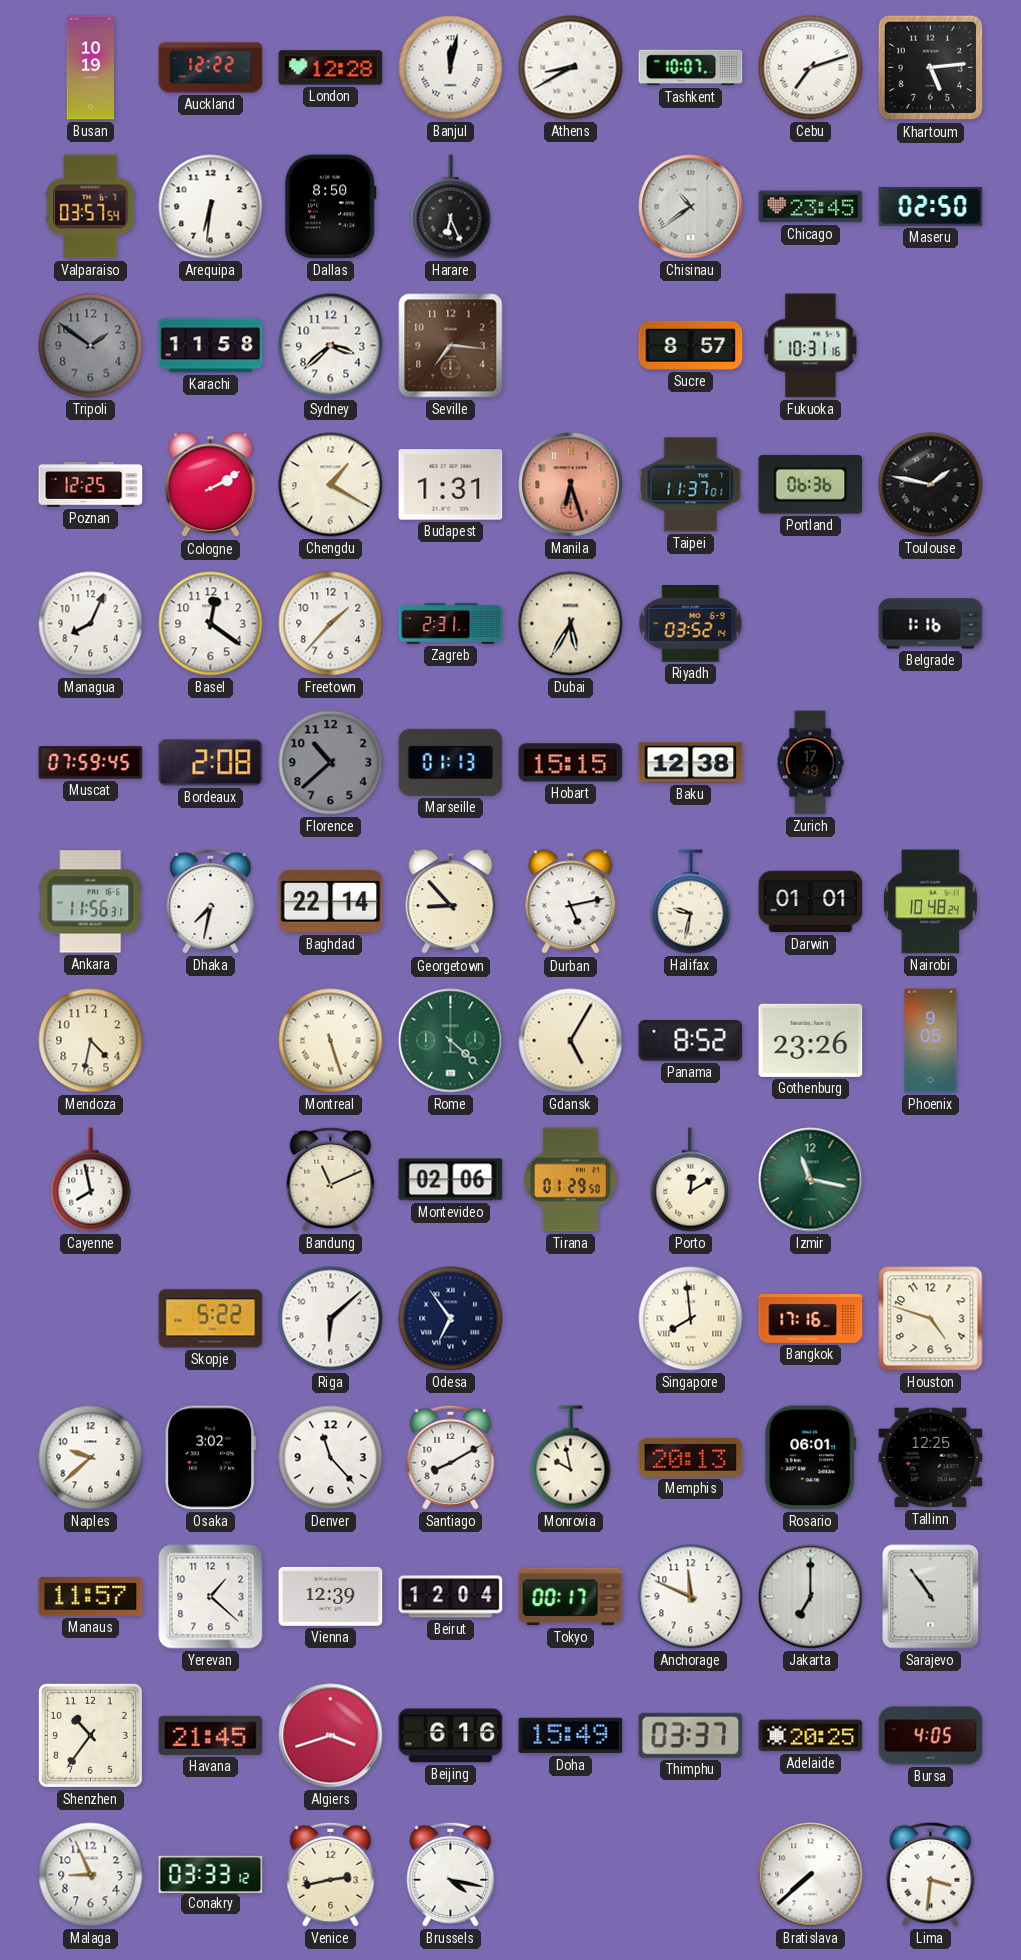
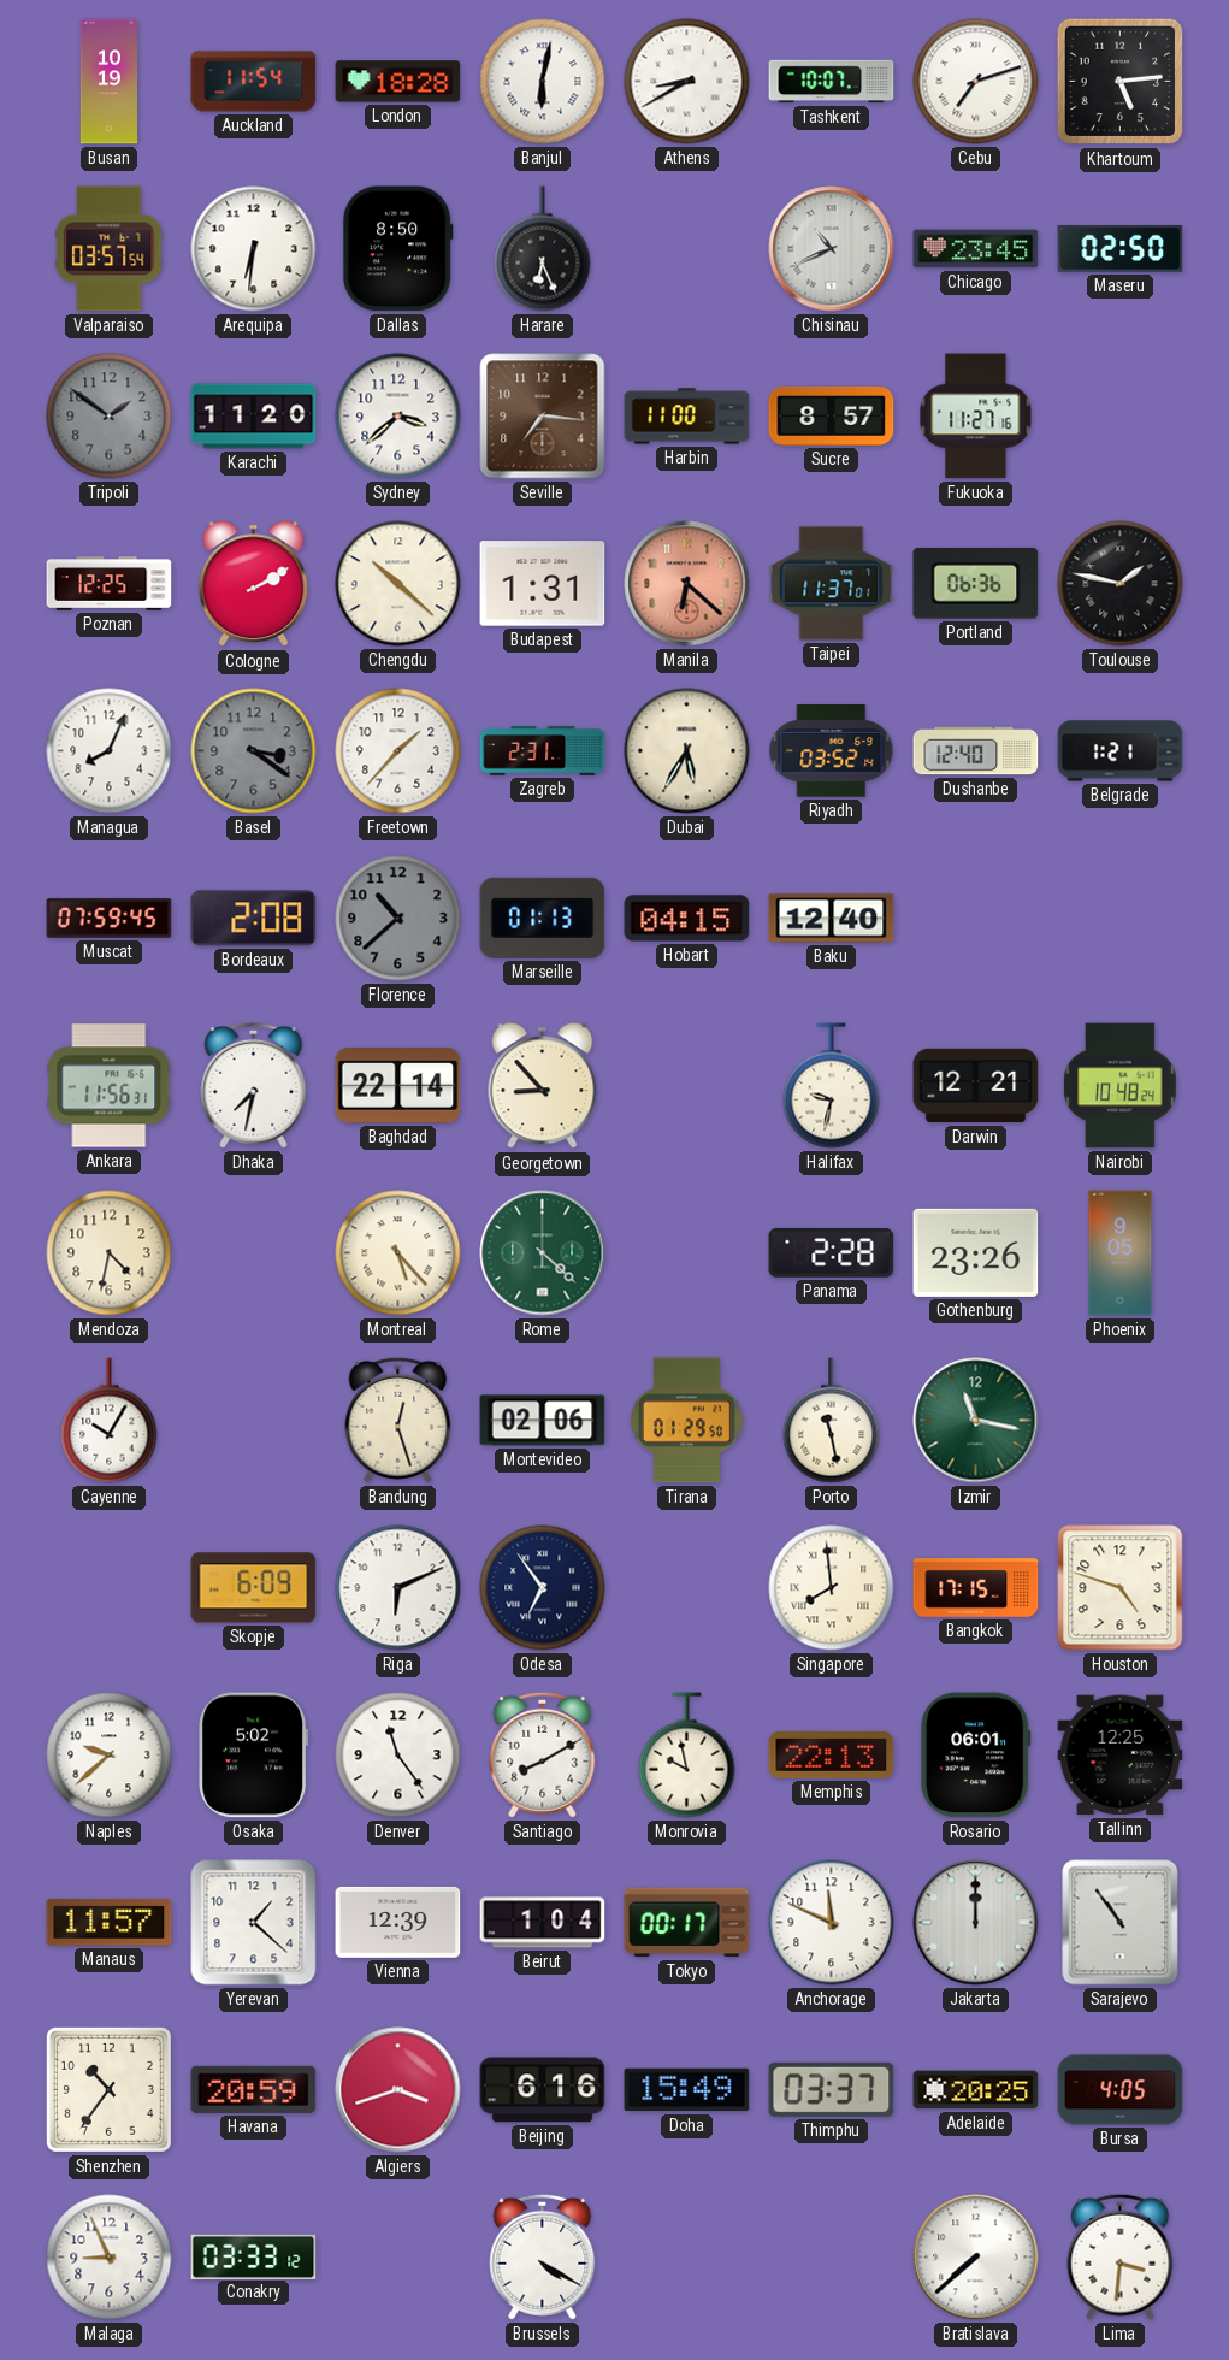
Auckland: 12:22 -> 11:54 (254, 82)
London: 12:28 -> 18:28 (398, 82)
Banjul: 12:02 -> 6:02 (543, 82)
Chisinau: 10:39 -> 10:41 (832, 249)
Karachi: 11:58 -> 11:20 (254, 417)
Harbin: none -> 11:00 (687, 417)
Fukuoka: 10:31 -> 11:27 (976, 417)
Chengdu: 1:20 -> 10:22 (398, 584)
Manila: 6:27 -> 6:22 (687, 584)
Basel: 12:21 -> 3:21 (254, 751)
Basel dial: white -> grey (254, 751)
Dushanbe: none -> 12:40 (976, 751)
Belgrade: 1:16 -> 1:21 (1121, 751)
Hobart: 15:15 -> 04:15 (687, 919)
Baku: 12:38 -> 12:40 (832, 919)
Zurich: 17:49 -> none (810, 763)
Durban: 5:13 -> none (571, 902)
Darwin: 01:01 -> 12:21 (976, 1086)
Montreal: 5:27 -> 5:23 (398, 1253)
Gdansk: 5:05 -> none (571, 1041)
Panama: 8:52 -> 2:28 (832, 1253)
Cayenne: 7:58 -> 10:05 (110, 1421)
Bandung: 11:11 -> 12:27 (398, 1420)
Porto: 12:10 -> 11:28 (832, 1421)
Skopje: 5:22 -> 6:09 (254, 1588)
Riga: 6:08 -> 6:11 (398, 1588)
Bangkok: 17:16 -> 17:15 (976, 1588)
Osaka: 3:02 -> 5:02 (254, 1756)
Denver: 11:23 -> 11:24 (398, 1756)
Memphis: 20:13 -> 22:13 (832, 1754)
Beirut: 12:04 -> 1:04 (543, 1923)
Jakarta: 7:00 -> 12:00 (976, 1923)
Havana: 21:45 -> 20:59 (254, 2089)
Venice: 2:43 -> none (331, 1874)
Brussels: 4:17 -> 4:20 (543, 2256)
